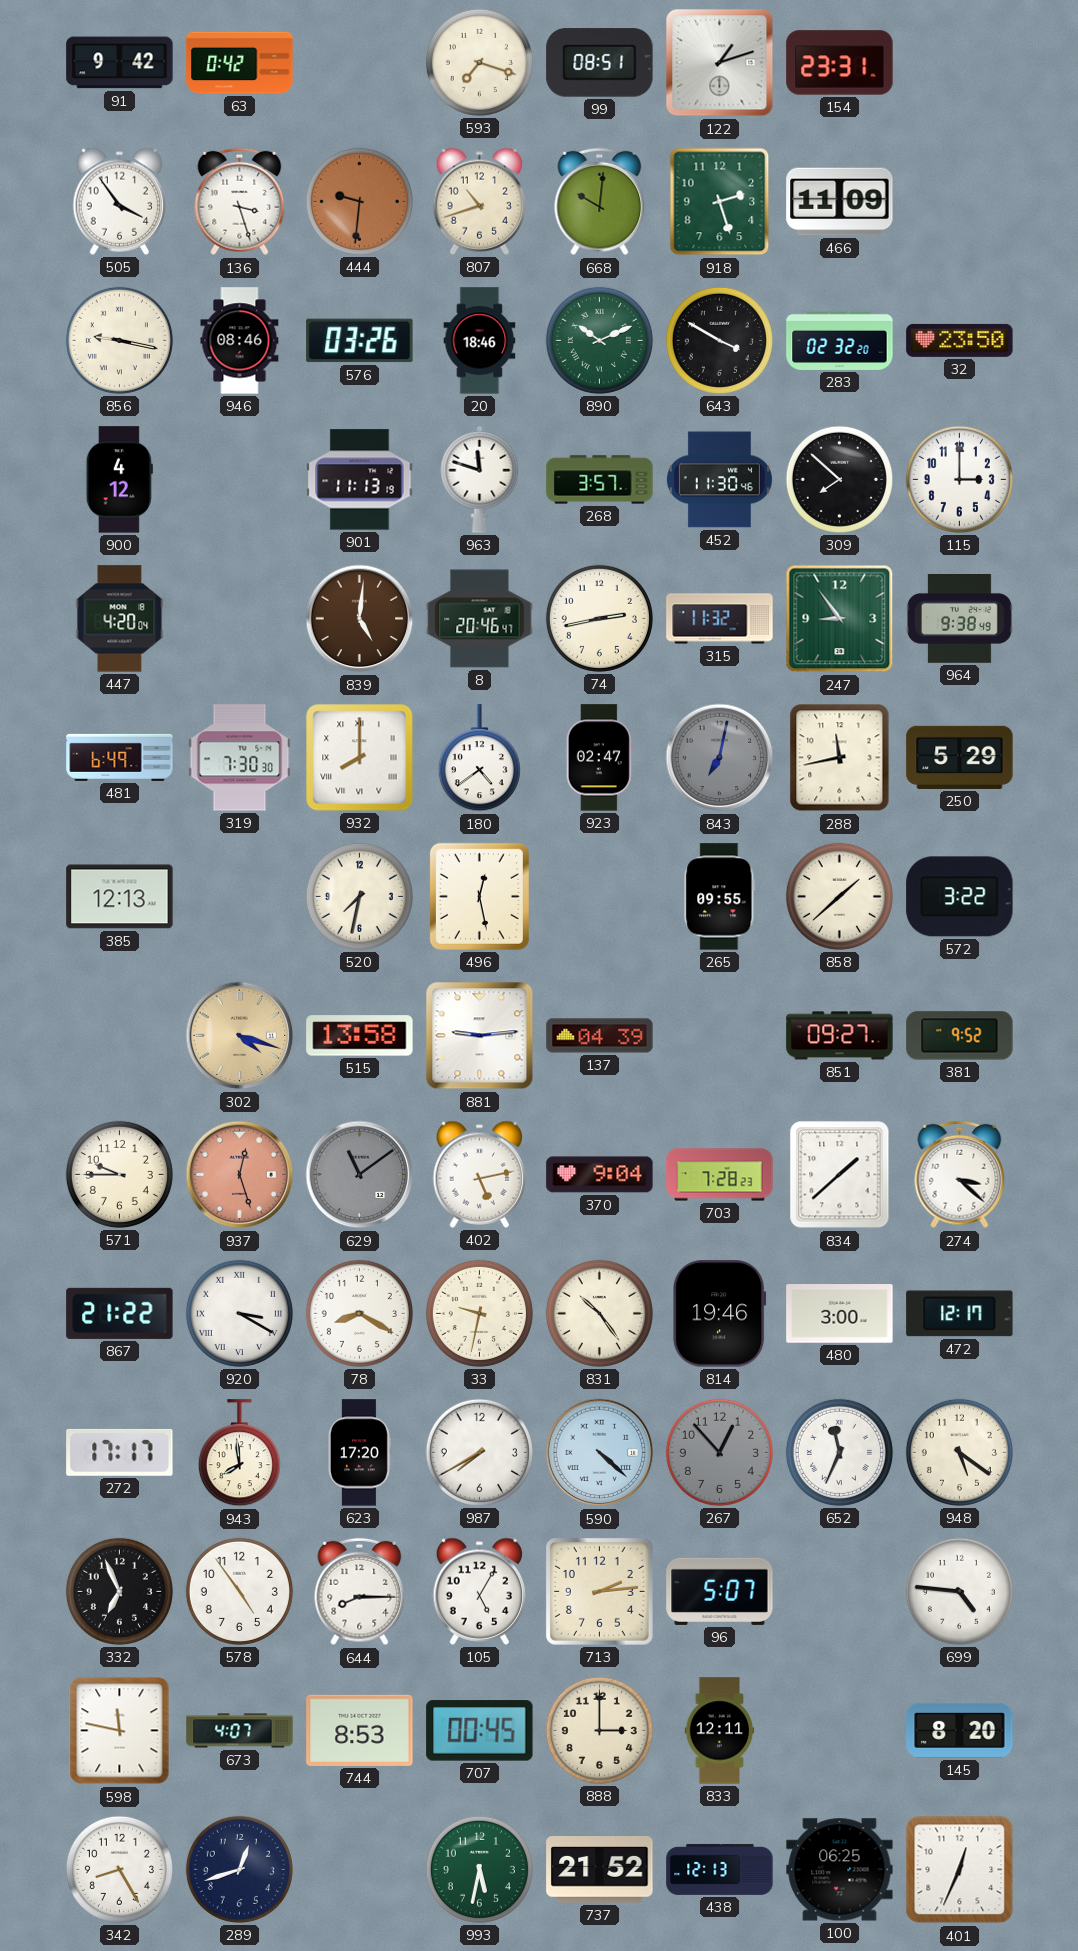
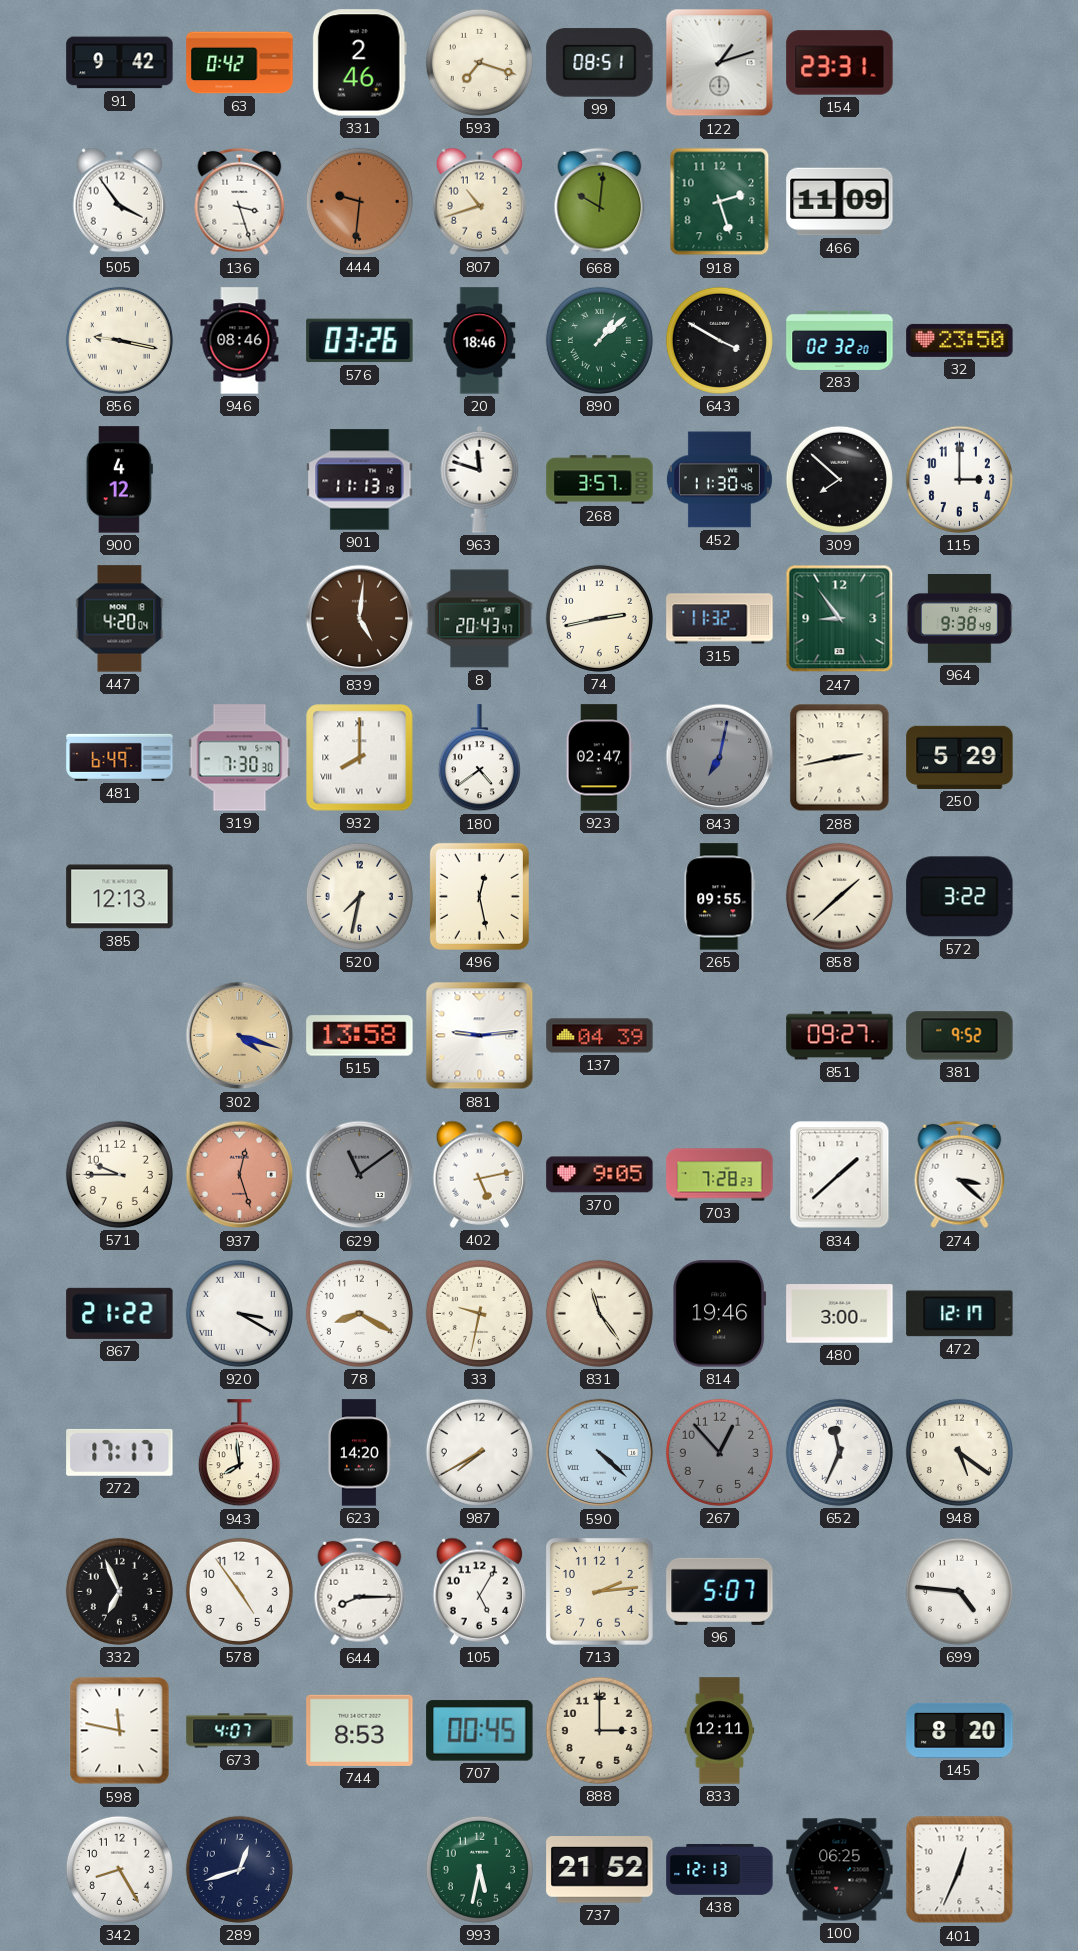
331: none -> 2:46 (359, 63)
890: 10:11 -> 1:08 (599, 340)
8: 20:46 -> 20:43 (480, 619)
288: 11:43 -> 2:43 (840, 758)
370: 9:04 -> 9:05 (600, 1175)
831: 10:24 -> 11:24 (599, 1313)
623: 17:20 -> 14:20 (360, 1453)
